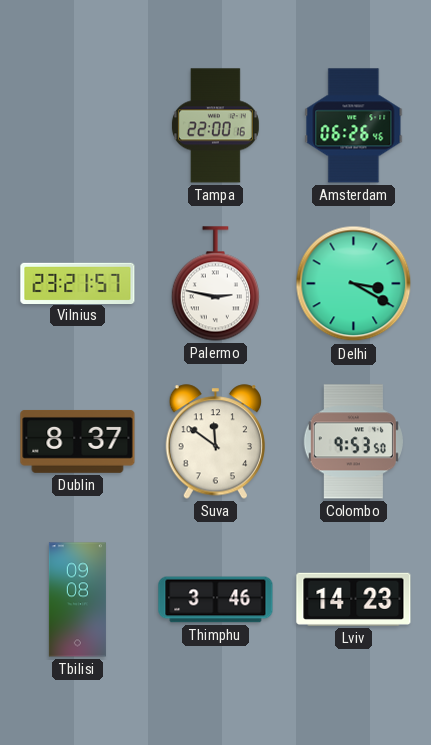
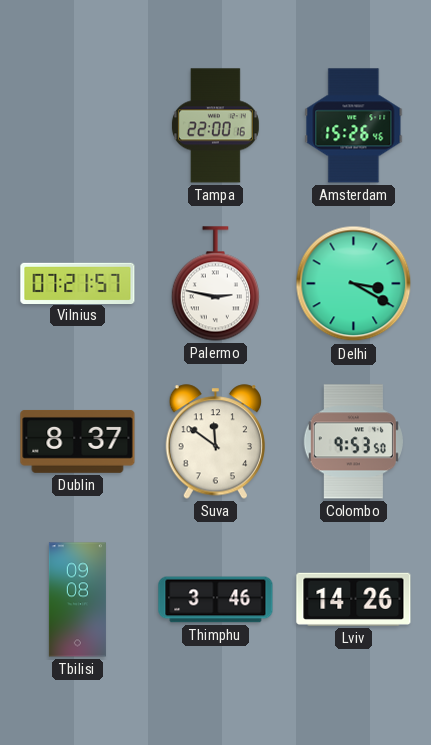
Amsterdam: 06:26 -> 15:26 (354, 126)
Vilnius: 23:21 -> 07:21 (78, 283)
Lviv: 14:23 -> 14:26 (354, 599)
